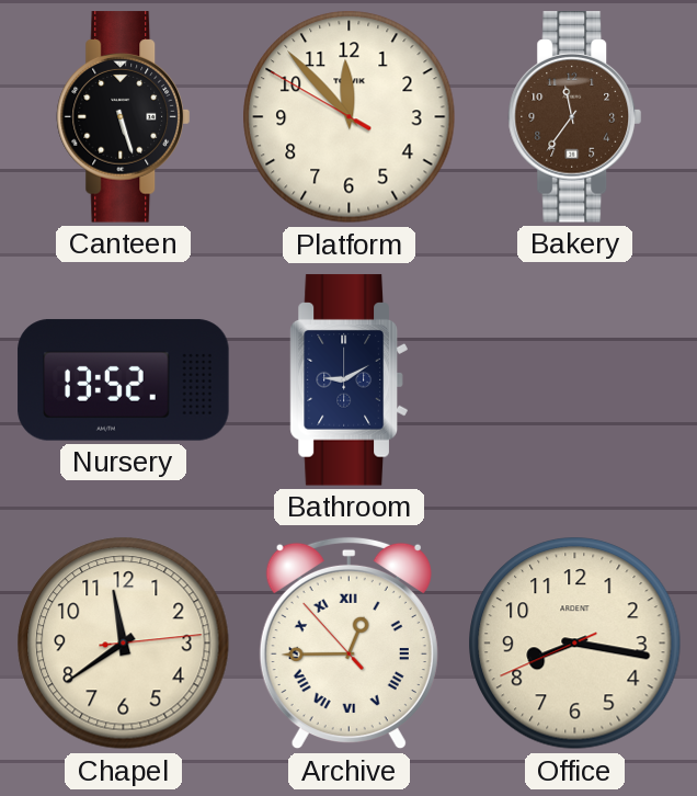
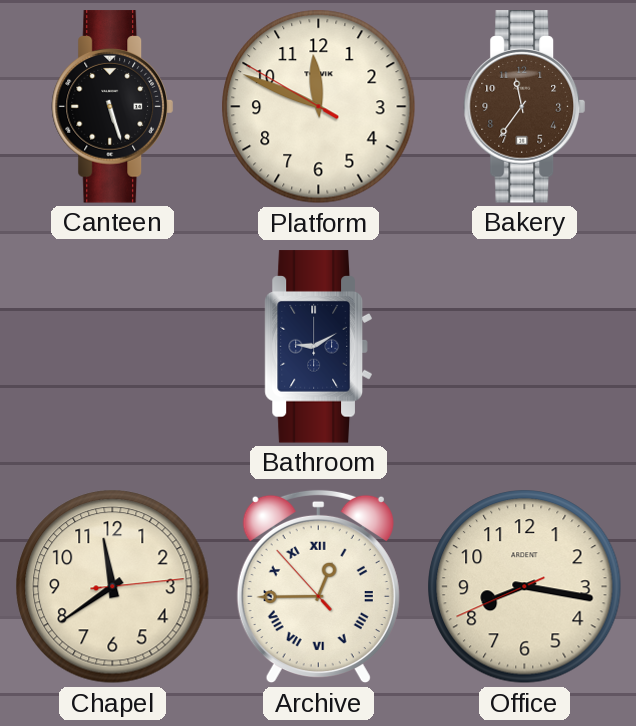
Platform: 11:52 -> 11:48 (319, 107)
Nursery: 13:52 -> none (124, 380)
